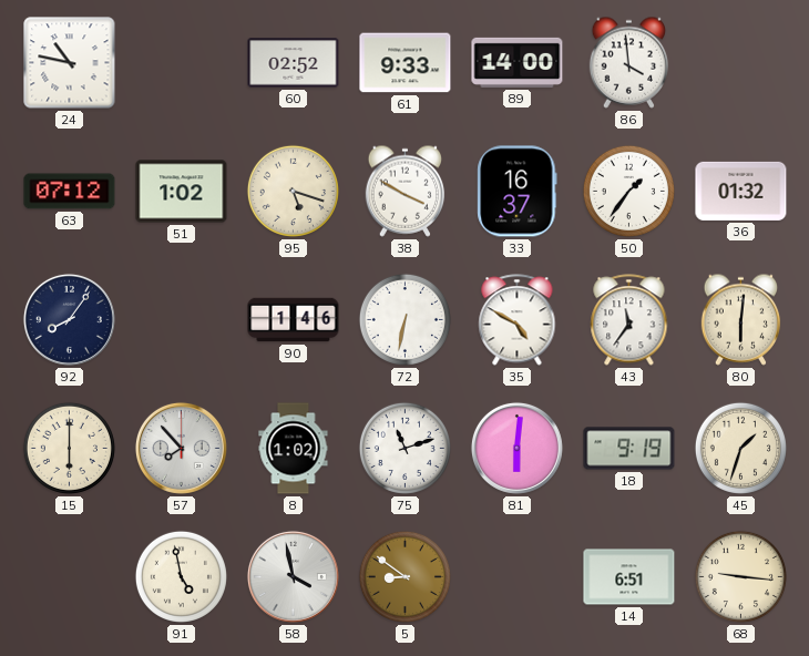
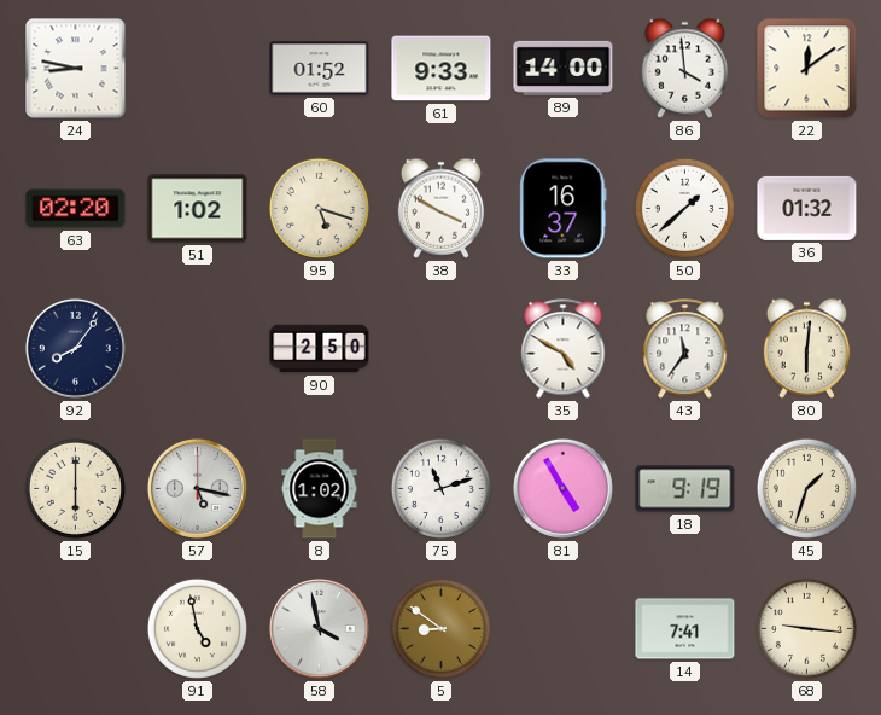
24: 10:47 -> 8:47 (76, 69)
60: 02:52 -> 01:52 (320, 69)
22: none -> 12:09 (807, 69)
63: 07:12 -> 02:20 (76, 209)
50: 1:36 -> 1:38 (684, 208)
90: 1:46 -> 2:50 (320, 349)
72: 6:32 -> none (404, 319)
57: 7:53 -> 5:17 (197, 488)
81: 6:01 -> 4:55 (562, 488)
14: 6:51 -> 7:41 (685, 629)
